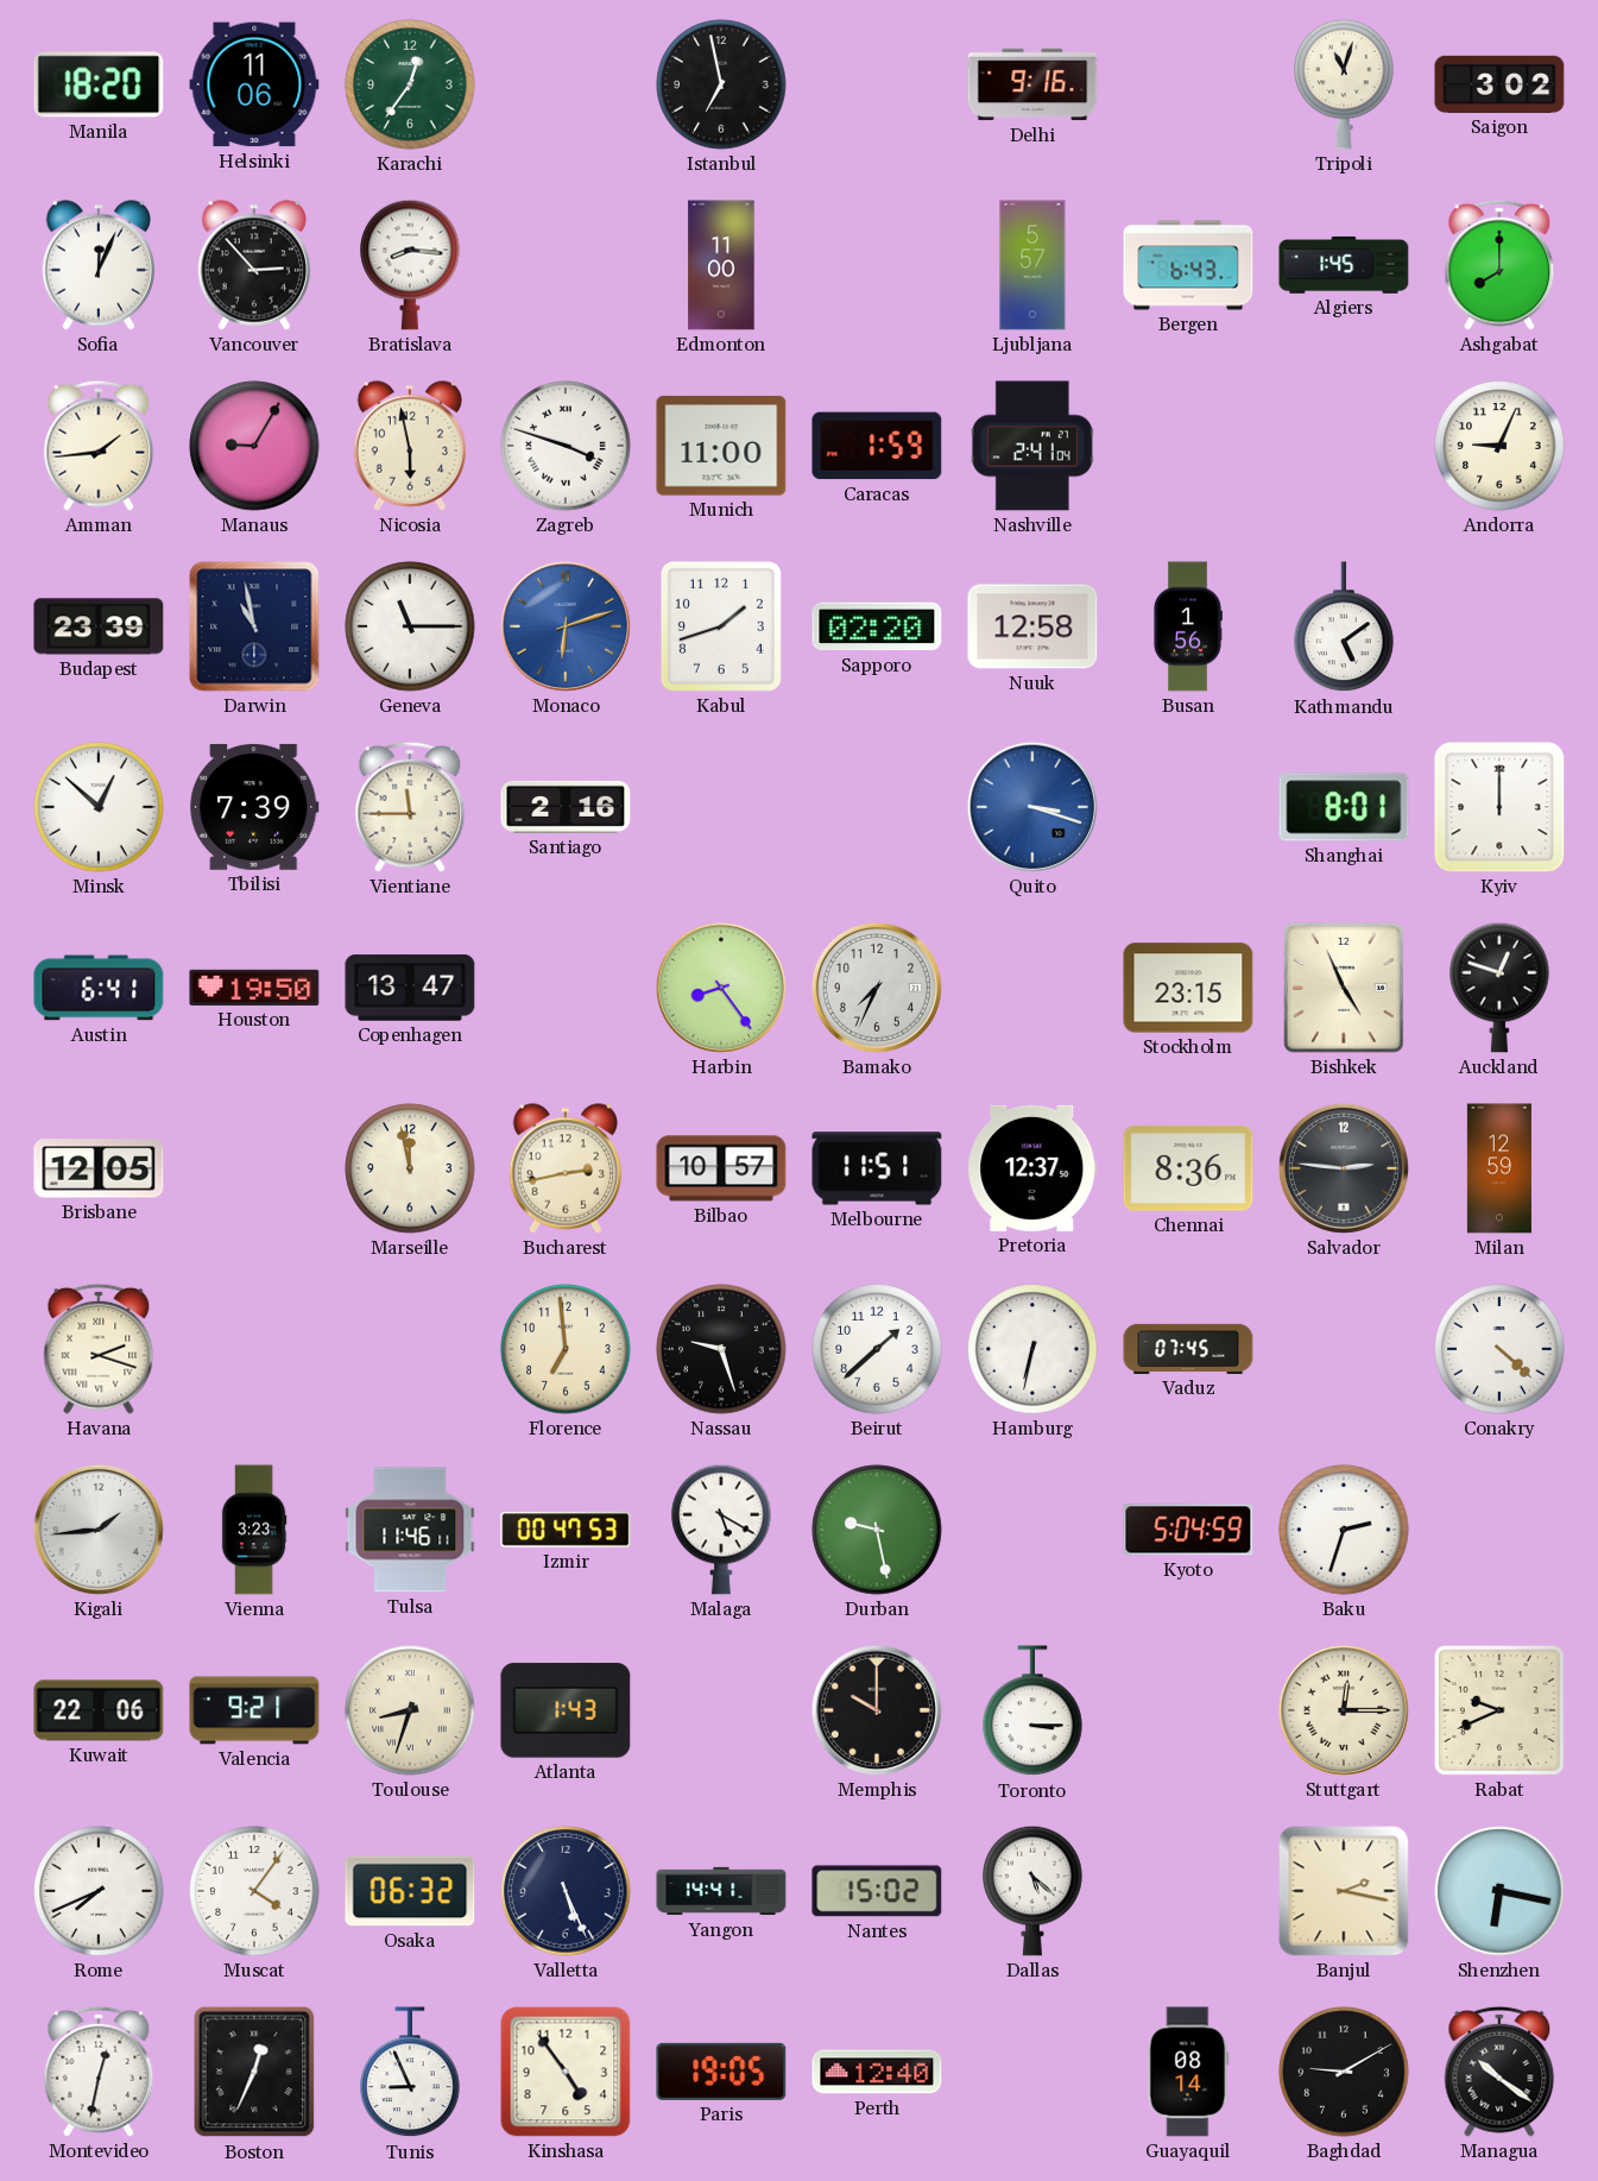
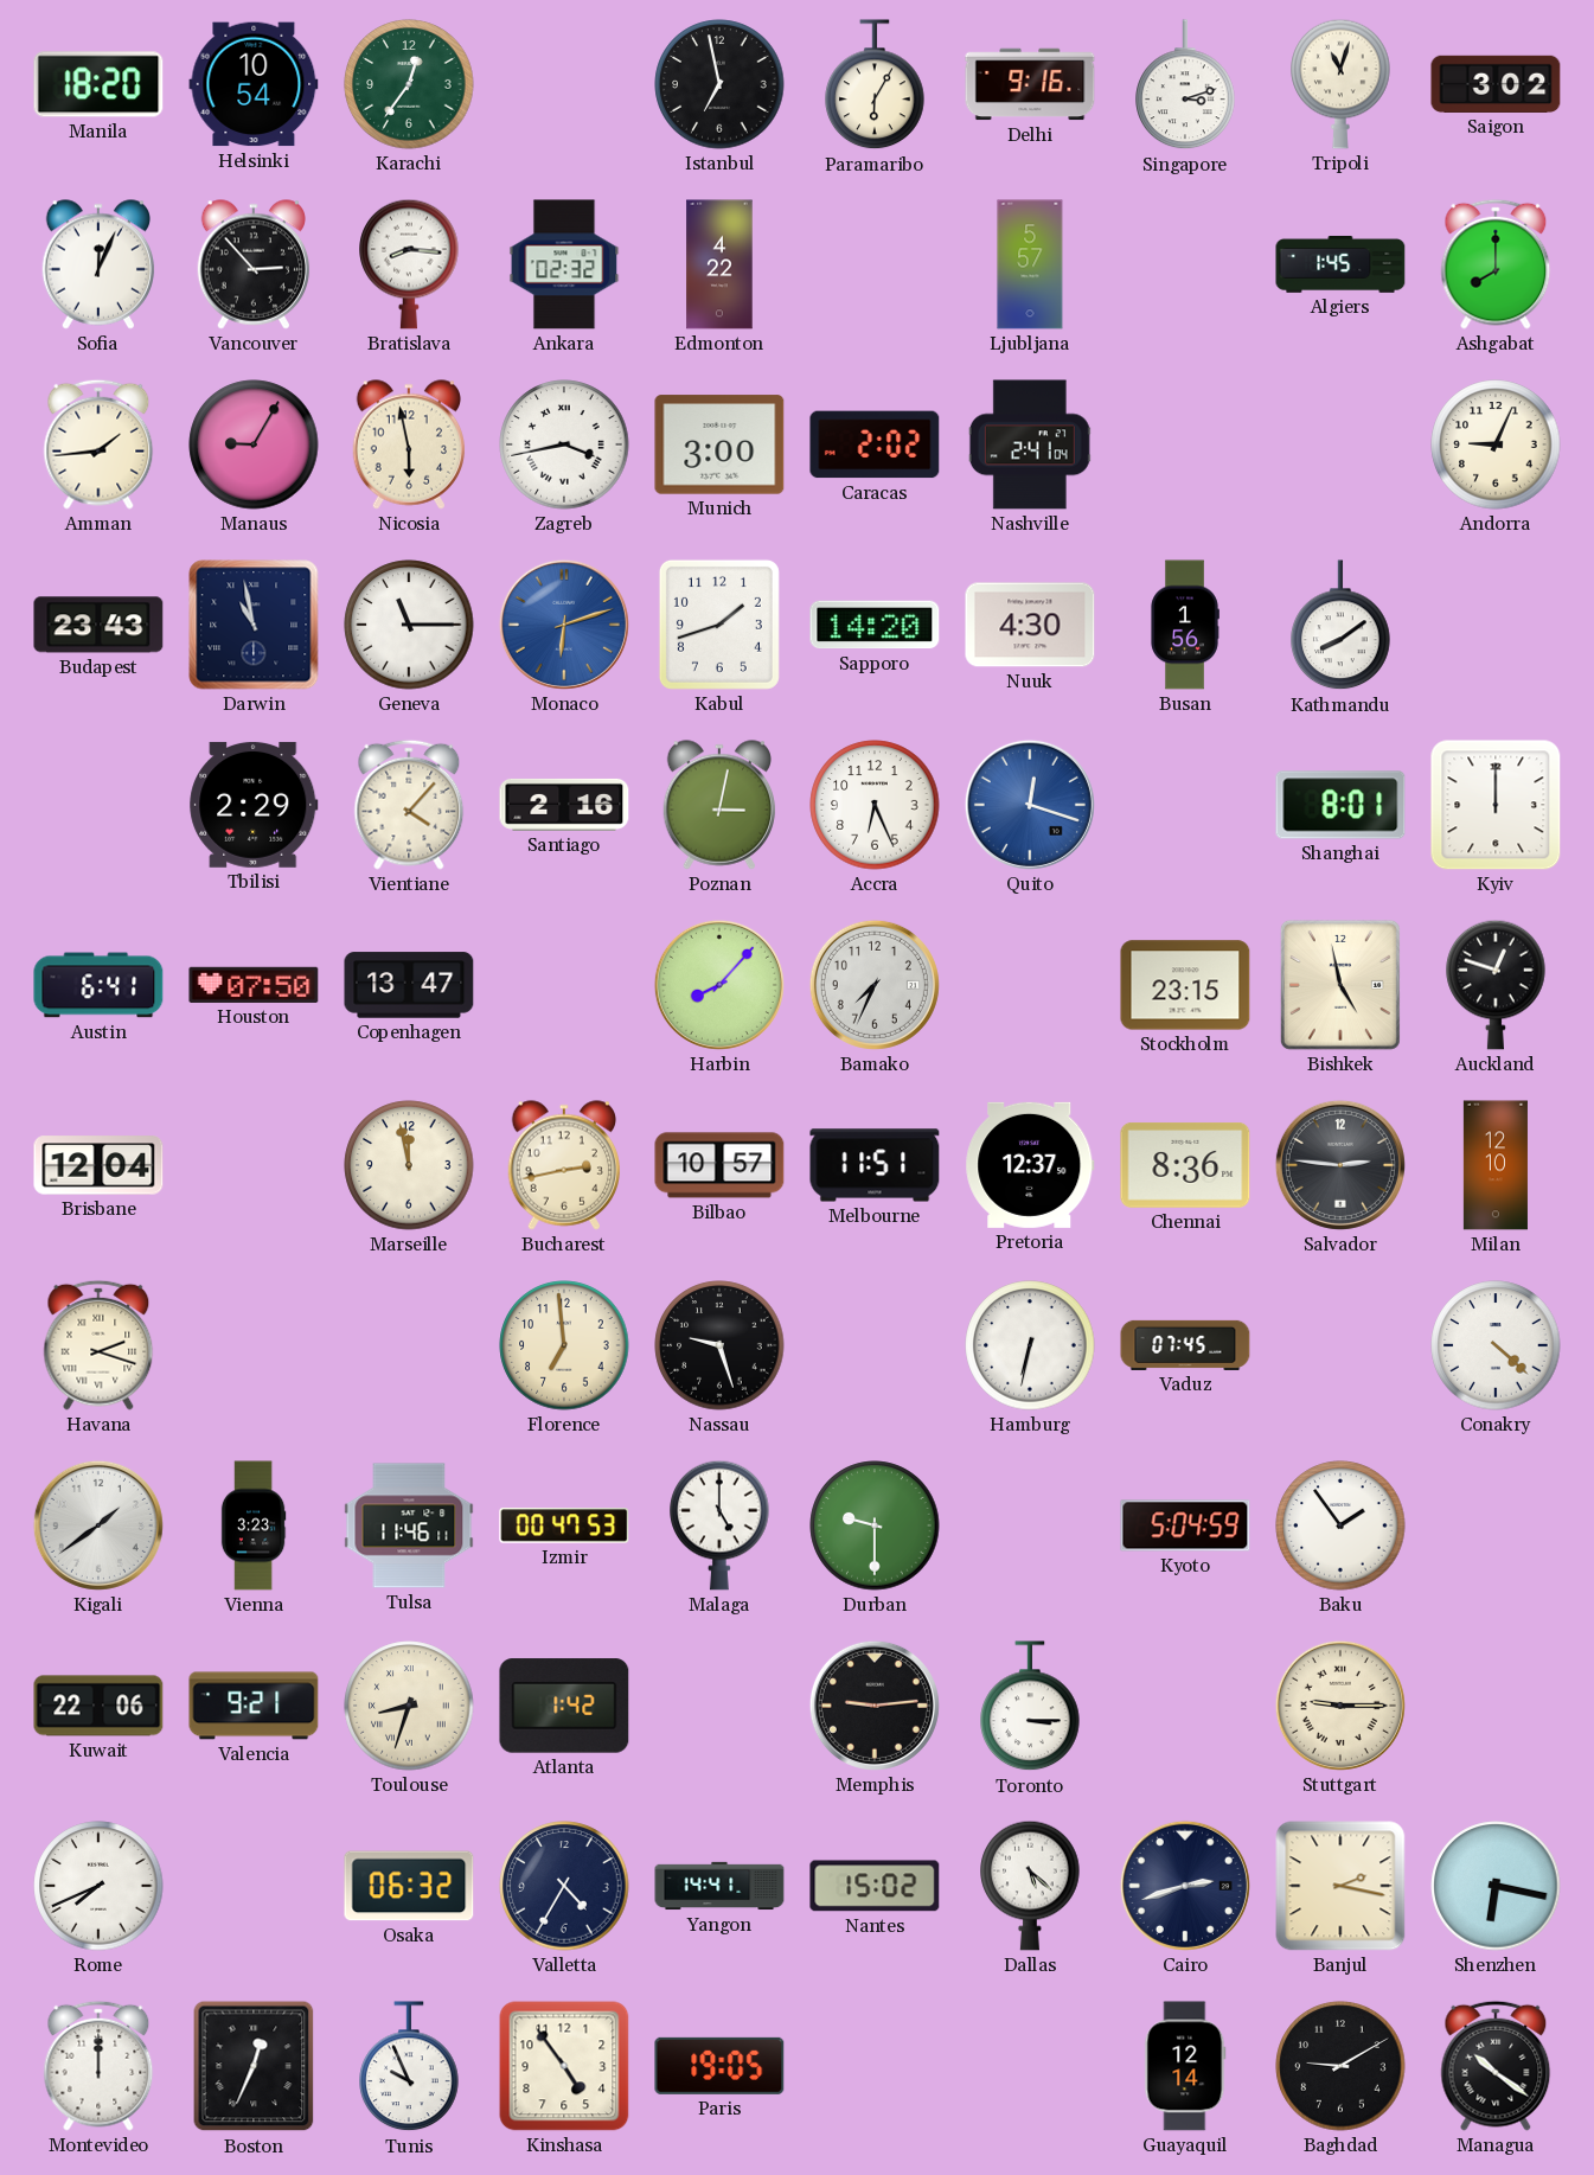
Helsinki: 11:06 -> 10:54 (254, 84)
Paramaribo: none -> 6:05 (875, 85)
Singapore: none -> 3:12 (1185, 85)
Ankara: none -> 02:32 (564, 264)
Edmonton: 11:00 -> 4:22 (719, 264)
Bergen: 6:43 -> none (1188, 265)
Zagreb: 3:48 -> 3:43 (564, 444)
Munich: 11:00 -> 3:00 (719, 444)
Caracas: 1:59 -> 2:02 (875, 444)
Budapest: 23:39 -> 23:43 (98, 625)
Sapporo: 02:20 -> 14:20 (875, 625)
Nuuk: 12:58 -> 4:30 (1030, 625)
Kathmandu: 5:09 -> 8:09 (1340, 626)
Minsk: 12:52 -> none (99, 807)
Tbilisi: 7:39 -> 2:29 (254, 805)
Vientiane: 11:45 -> 4:07 (409, 805)
Poznan: none -> 3:02 (719, 805)
Accra: none -> 6:26 (875, 805)
Quito: 3:18 -> 12:18 (1030, 805)
Houston: 19:50 -> 07:50 (254, 985)
Harbin: 8:24 -> 8:07 (719, 985)
Bishkek: 4:56 -> 4:58 (1340, 985)
Brisbane: 12:05 -> 12:04 (98, 1165)
Milan: 12:59 -> 12:10 (1496, 1165)
Beirut: 1:38 -> none (877, 1349)
Kigali: 1:44 -> 1:39 (98, 1525)
Malaga: 5:20 -> 5:00 (719, 1525)
Durban: 9:28 -> 9:30 (875, 1525)
Baku: 2:33 -> 1:54 (1340, 1525)
Atlanta: 1:43 -> 1:42 (564, 1706)
Memphis: 10:00 -> 9:14 (875, 1706)
Stuttgart: 12:15 -> 9:15 (1340, 1706)
Rabat: 9:41 -> none (1499, 1710)
Muscat: 4:06 -> none (254, 1891)
Valletta: 5:26 -> 4:35 (564, 1886)
Cairo: none -> 2:42 (1185, 1886)
Montevideo: 12:32 -> 12:00 (98, 2066)
Tunis: 8:56 -> 9:56 (409, 2067)
Perth: 12:40 -> none (877, 2072)
Guayaquil: 08:14 -> 12:14 (1185, 2066)
